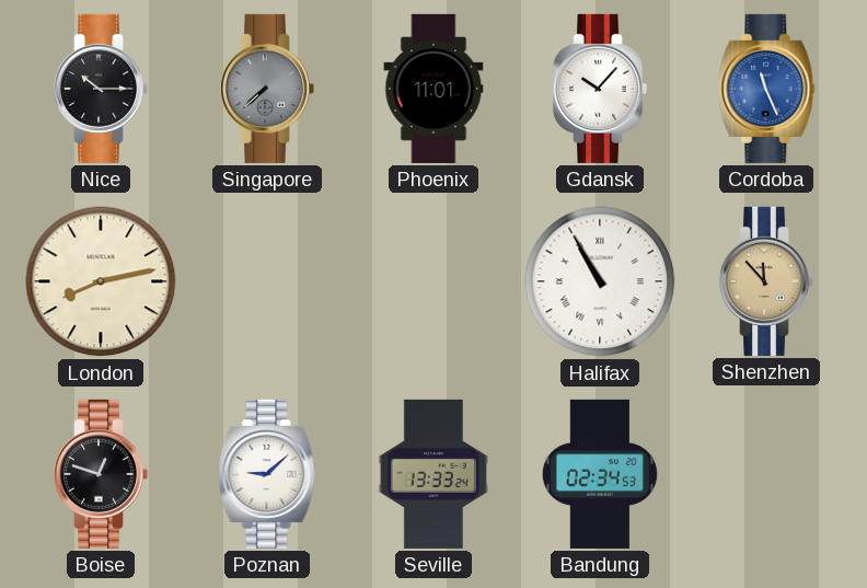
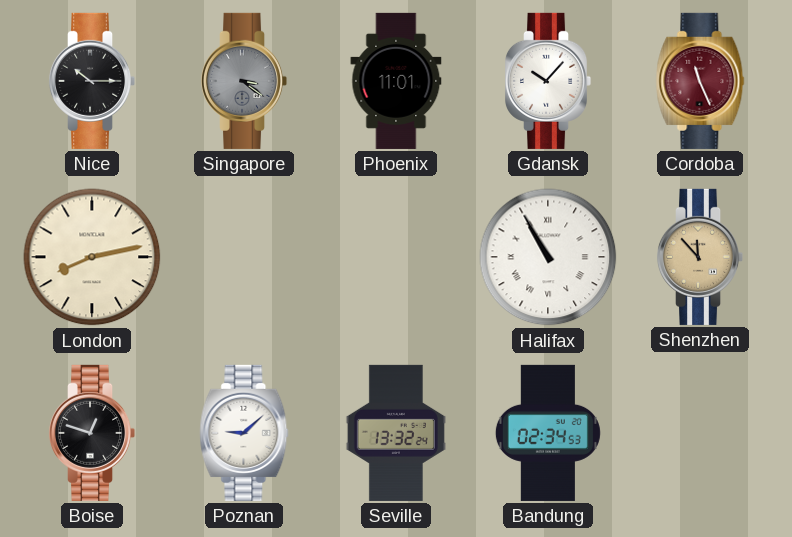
Singapore: 7:38 -> 3:21 (244, 81)
Cordoba dial: blue -> burgundy (700, 81)
Seville: 13:33 -> 13:32 (396, 433)
